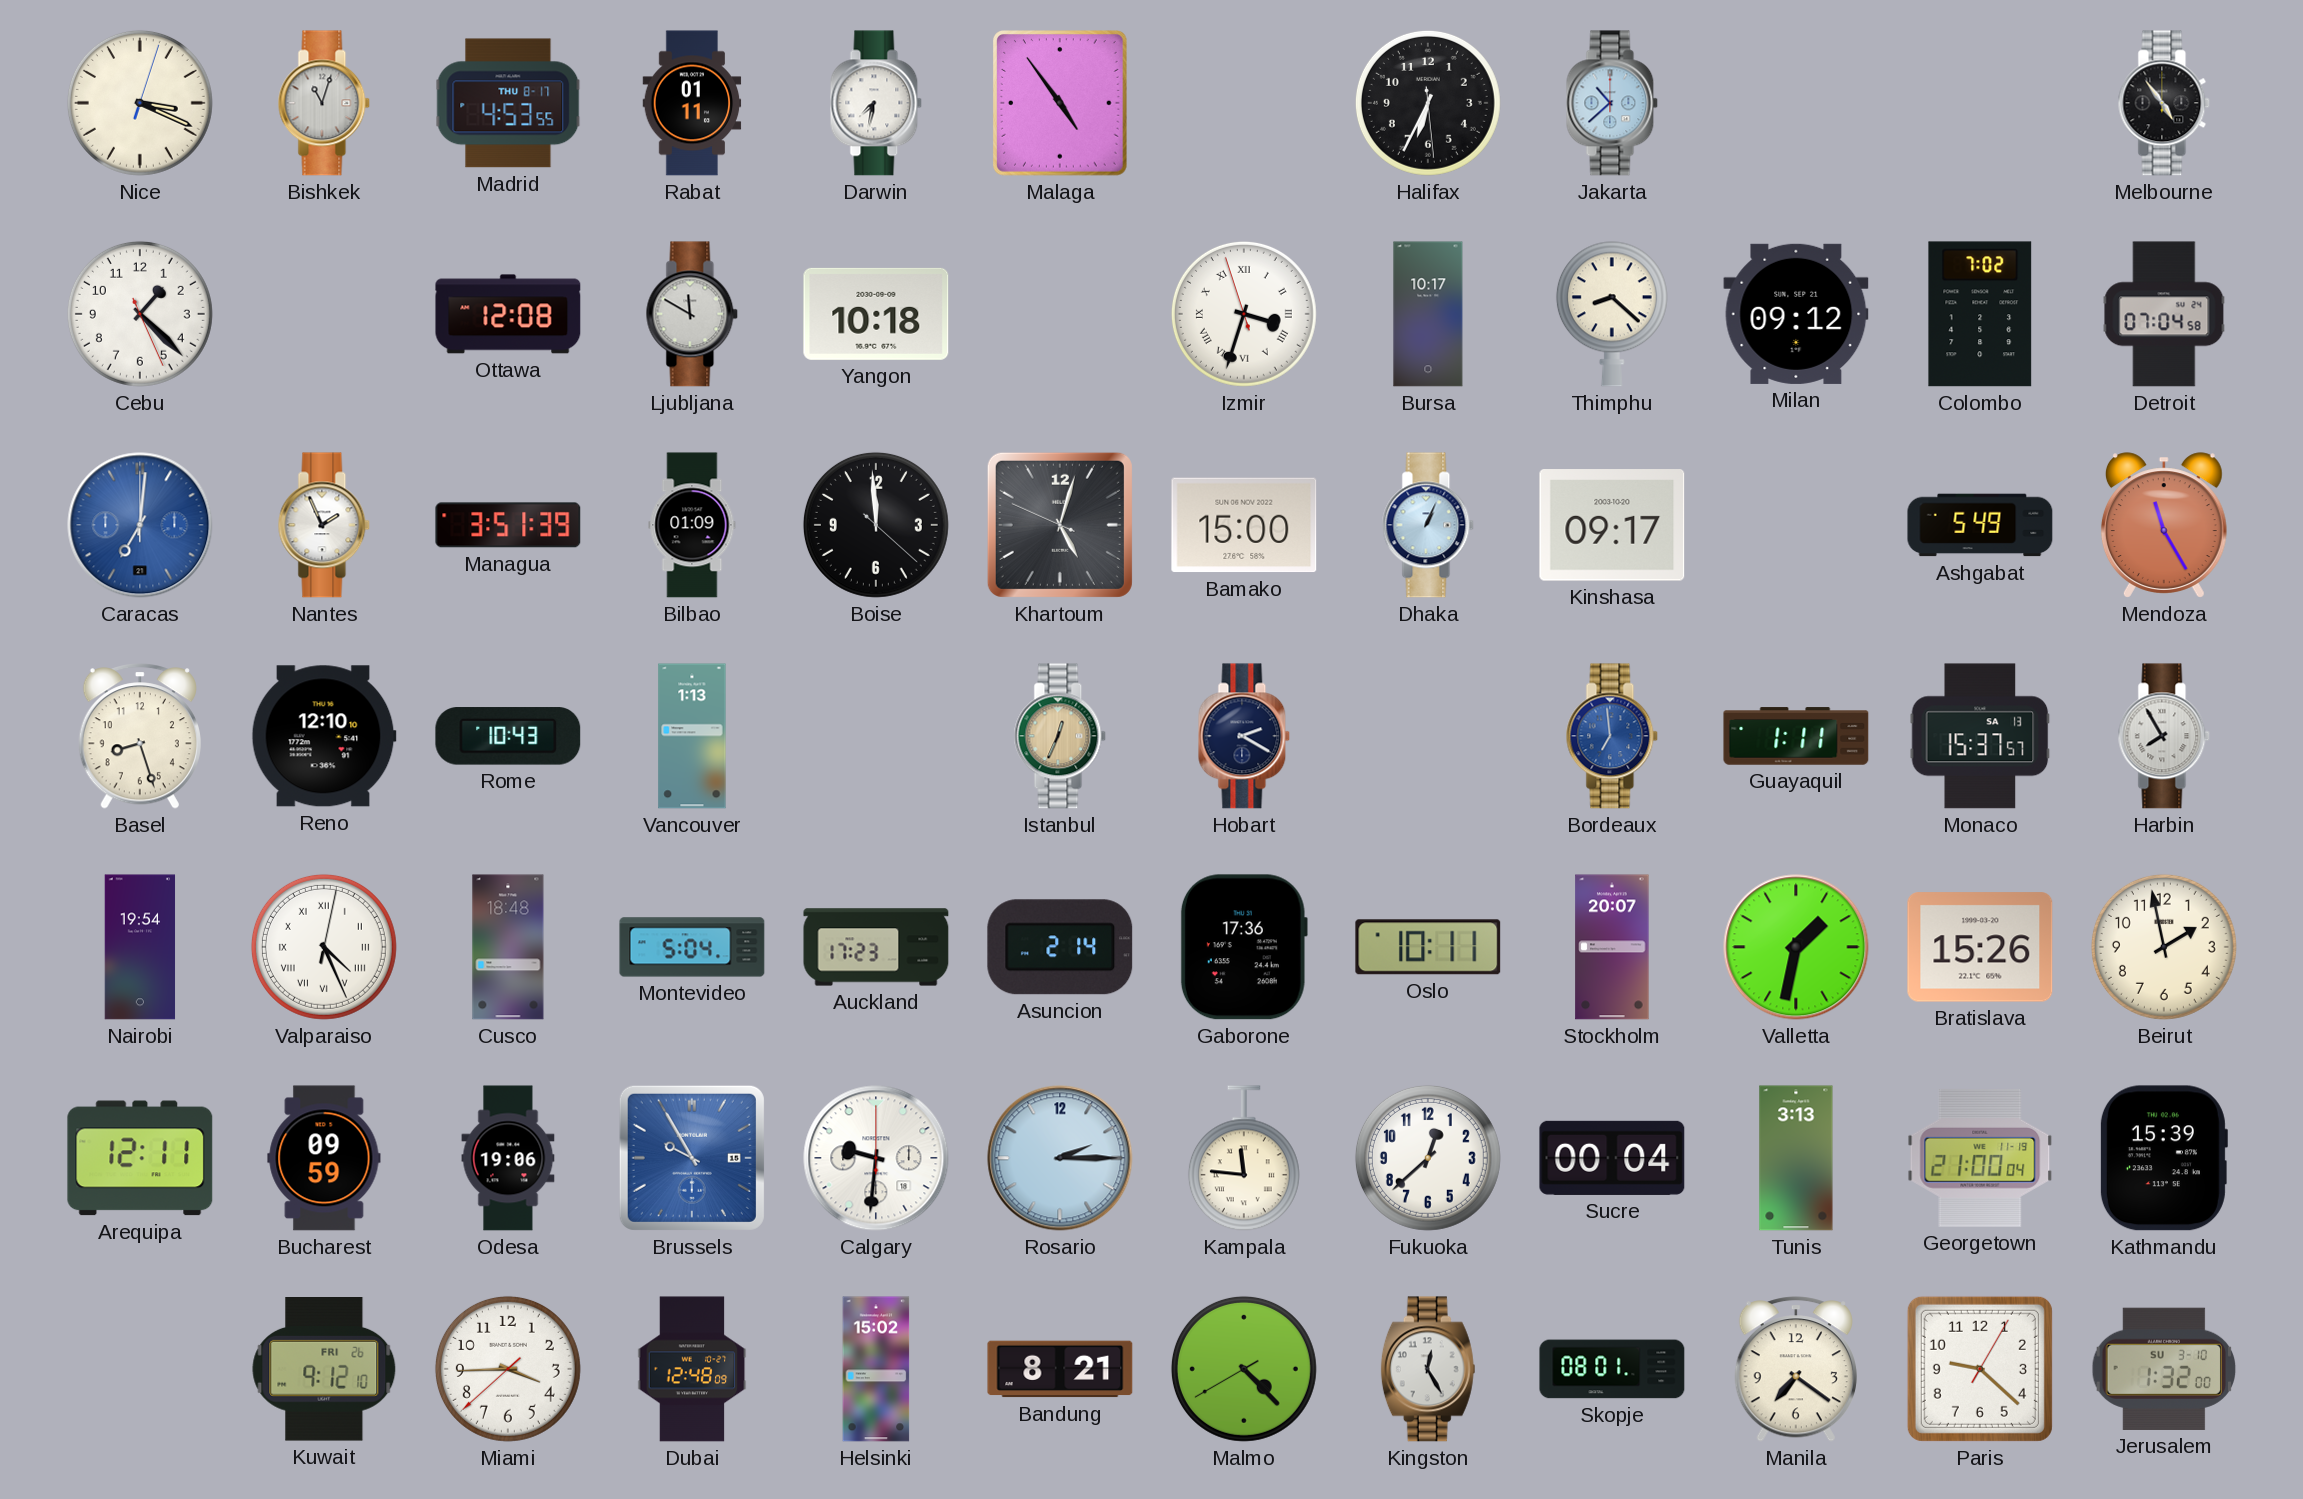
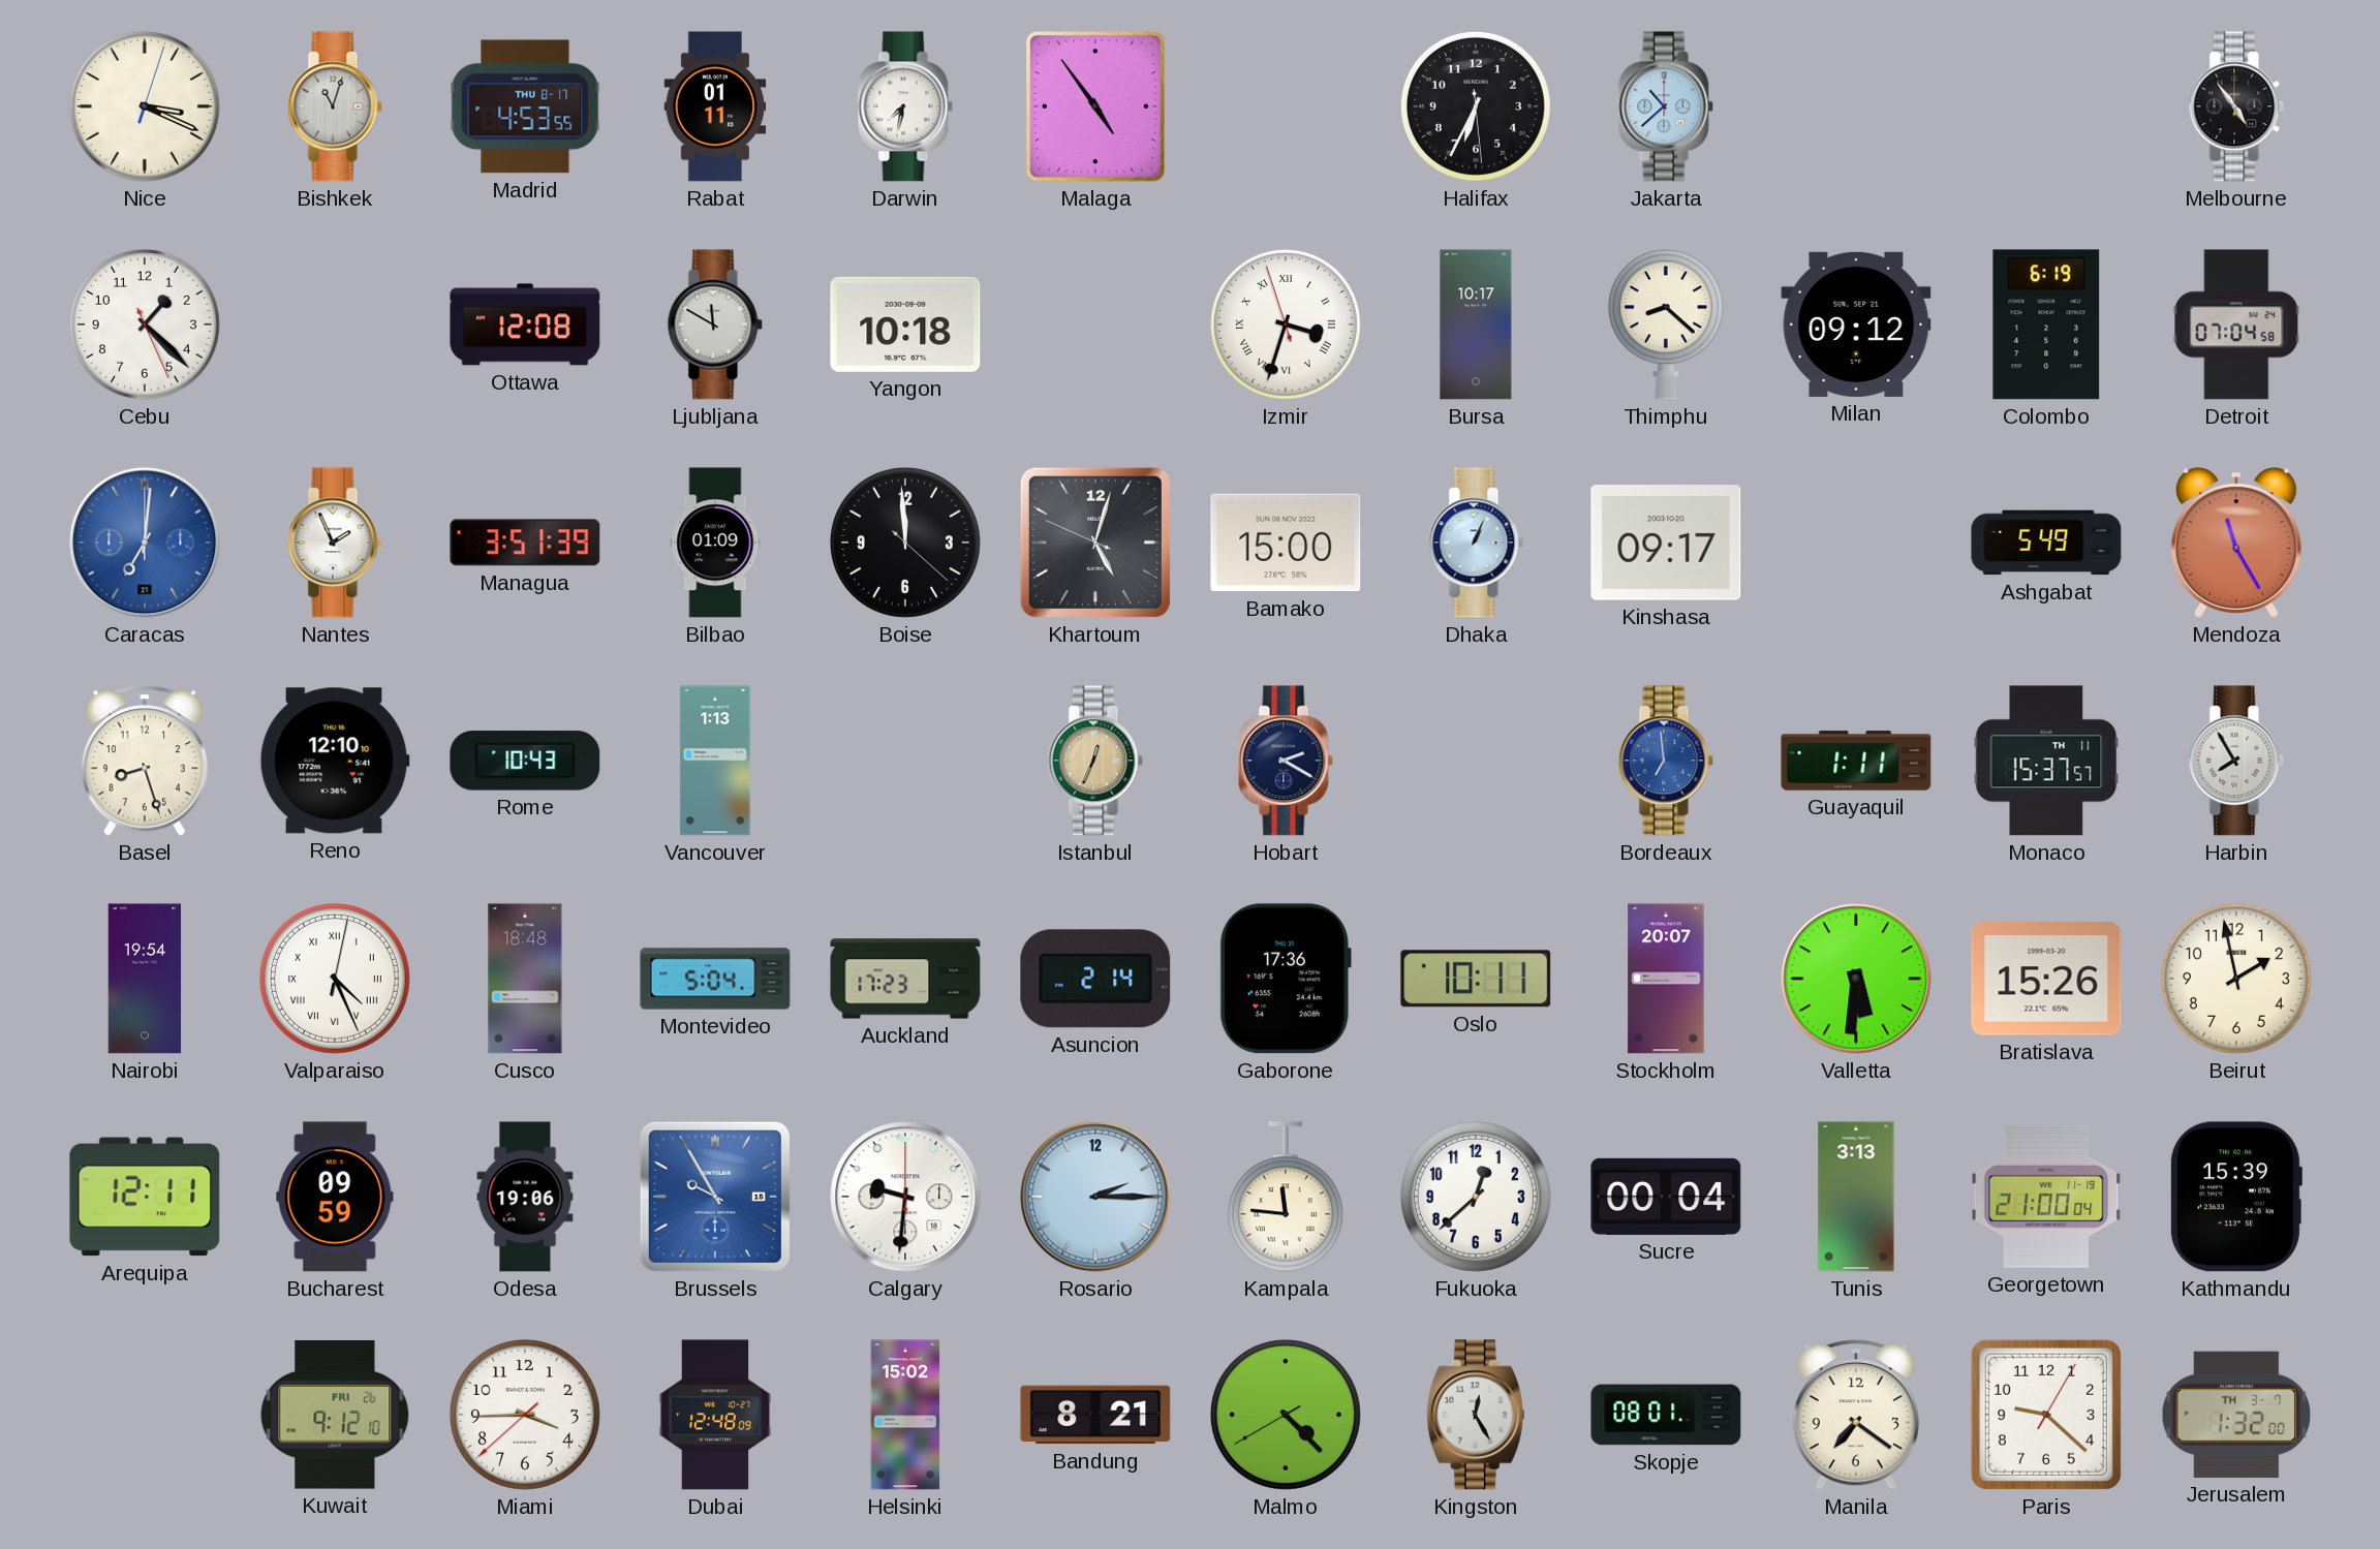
Colombo: 7:02 -> 6:19 (2046, 324)
Monaco date: SA 13 -> TH 11 (2046, 761)
Valletta: 1:32 -> 5:31 (1856, 979)
Jerusalem date: SU 3-10 -> TH 3-7 (2236, 1415)
